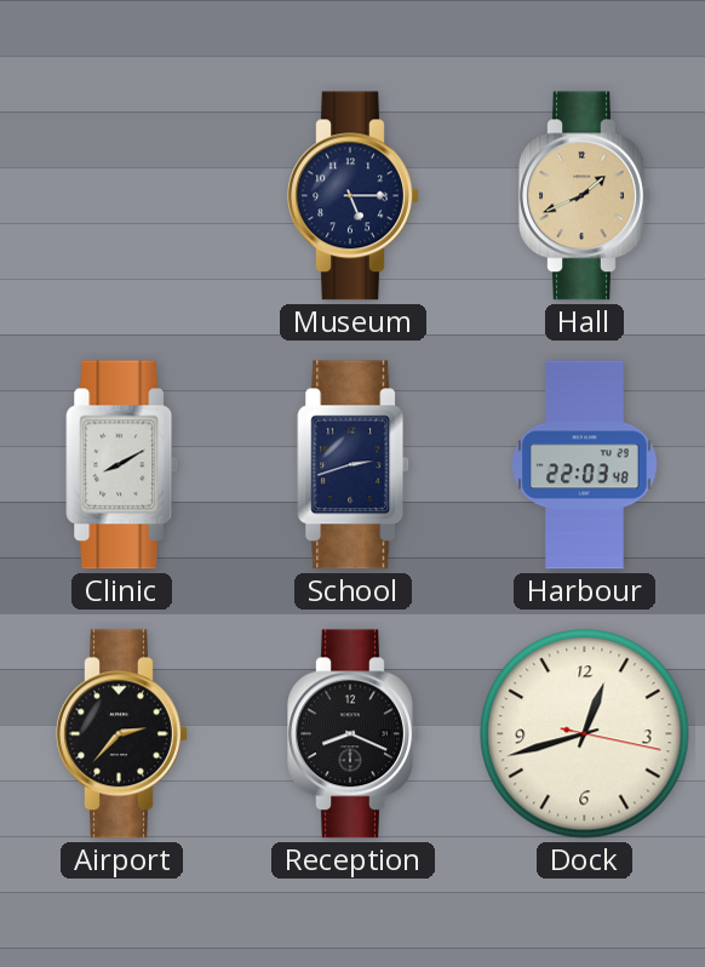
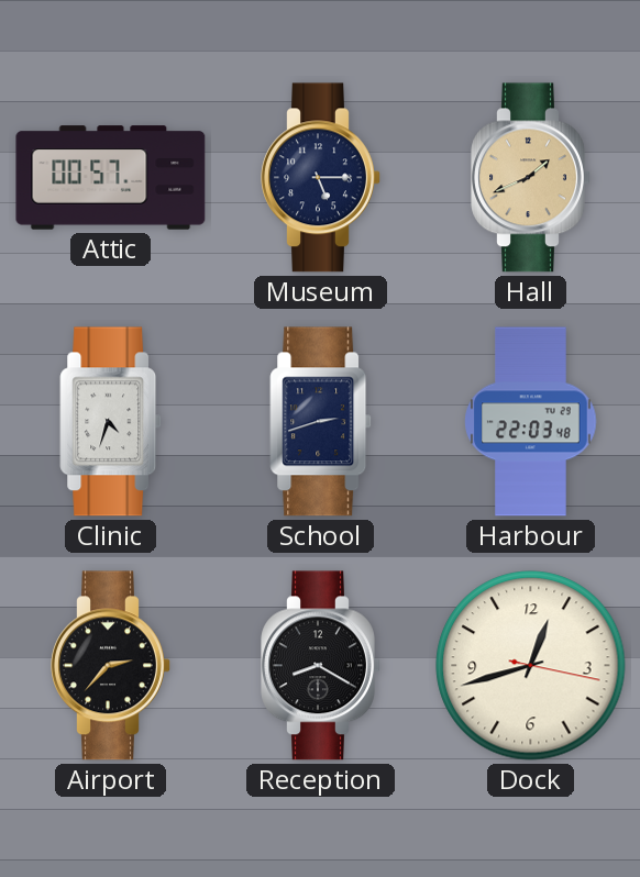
Attic: none -> 00:57 (111, 178)
Clinic: 8:10 -> 4:33 (111, 422)
Reception: 8:19 -> 8:20 (321, 666)
